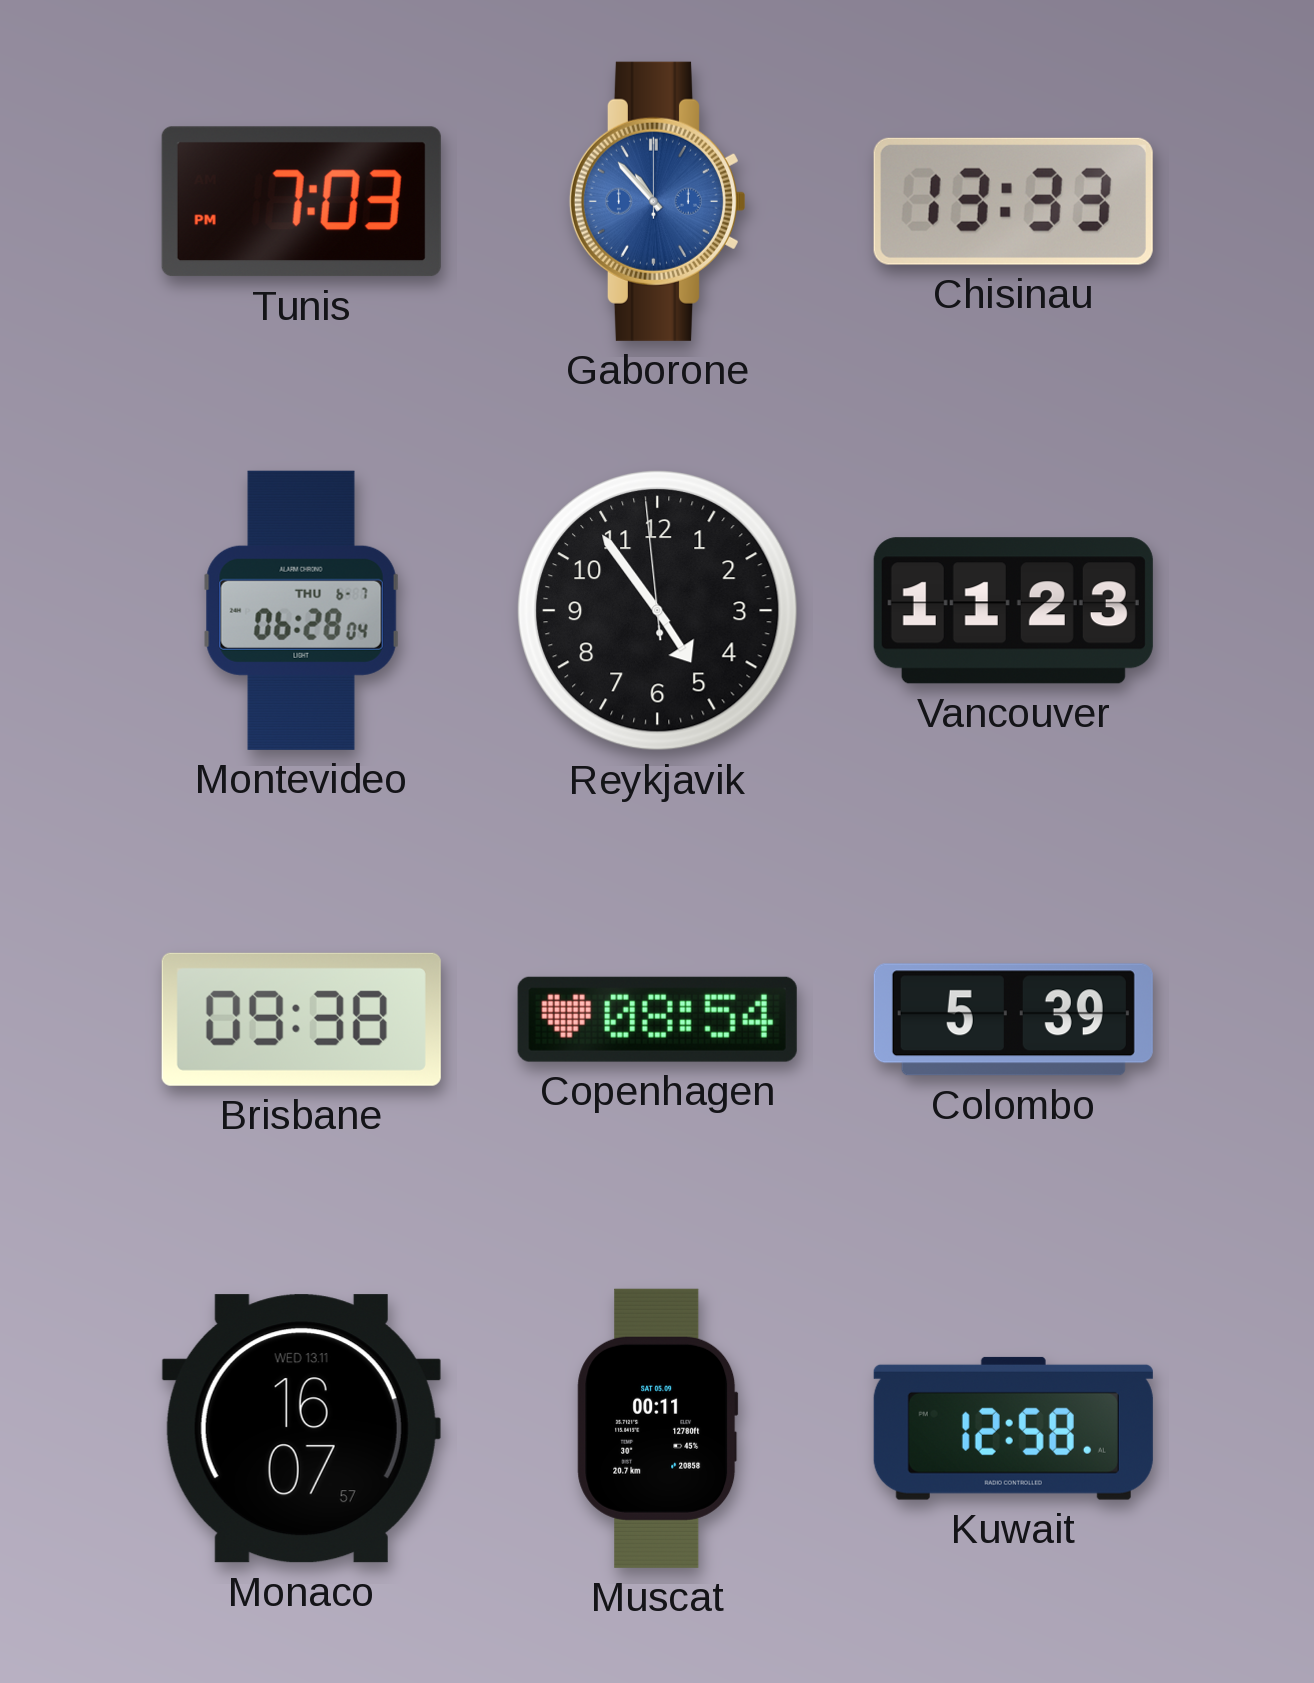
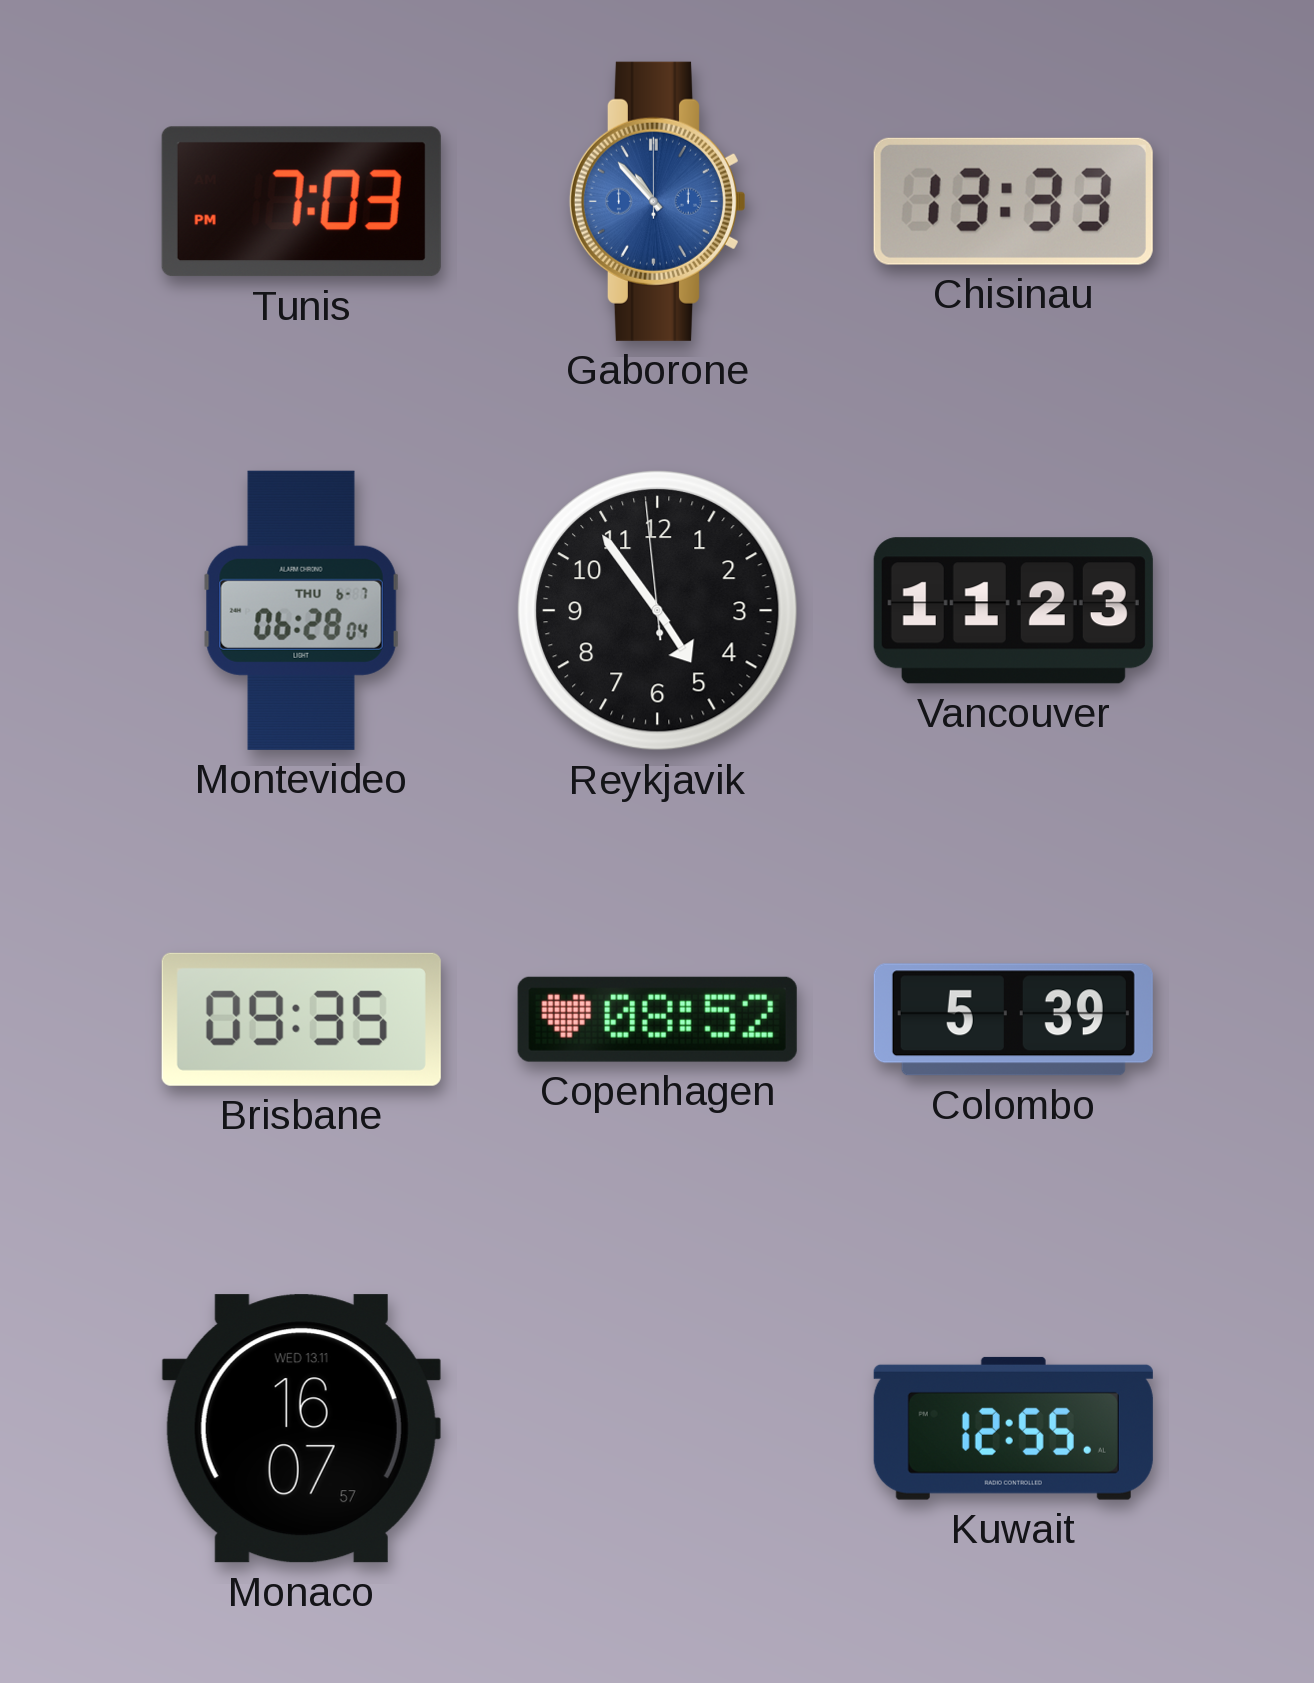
Brisbane: 09:38 -> 09:35 (301, 1019)
Copenhagen: 08:54 -> 08:52 (657, 1019)
Muscat: 00:11 -> none (658, 1428)
Kuwait: 12:58 -> 12:55 (1013, 1428)
